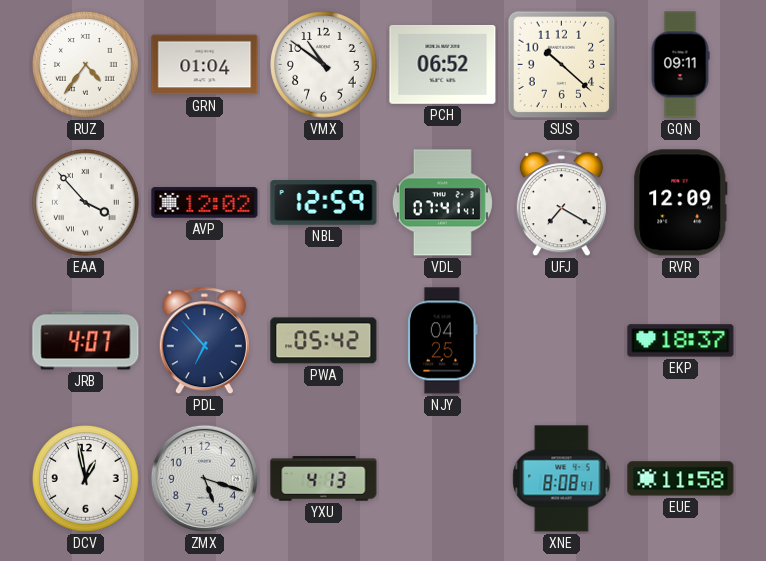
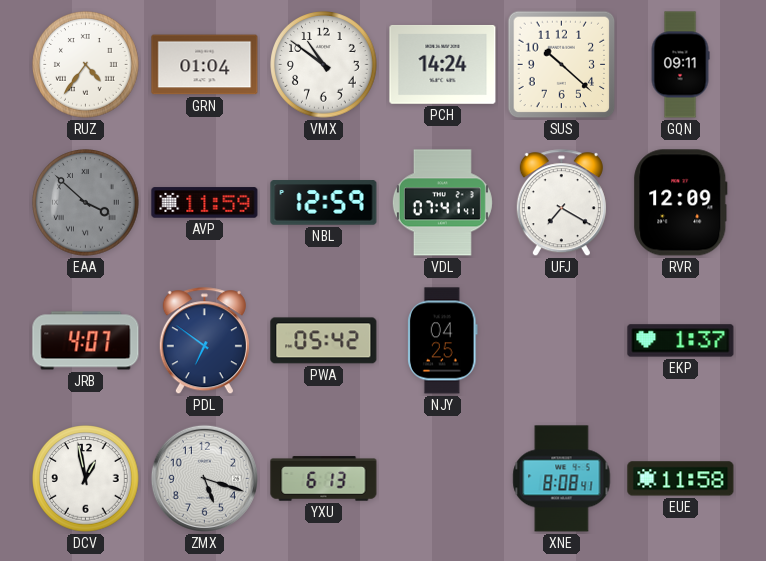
PCH: 06:52 -> 14:24 (443, 64)
EAA: 3:53 -> 3:52 (86, 203)
EAA dial: white -> grey (86, 203)
AVP: 12:02 -> 11:59 (205, 203)
PDL: 6:53 -> 6:51 (204, 341)
EKP: 18:37 -> 1:37 (681, 341)
YXU: 4:13 -> 6:13 (324, 479)
